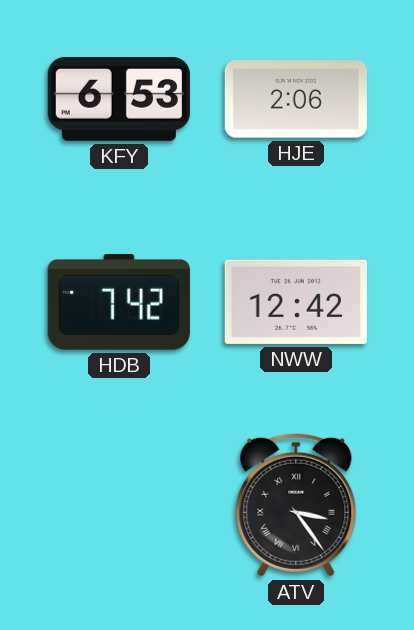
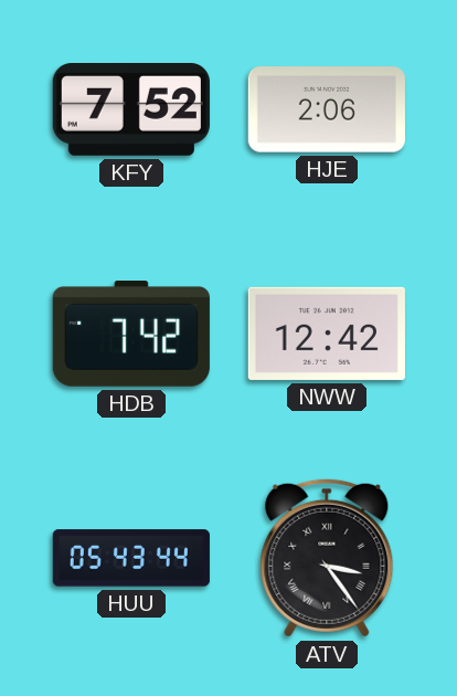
KFY: 6:53 -> 7:52 (131, 110)
HUU: none -> 05:43 (131, 558)
